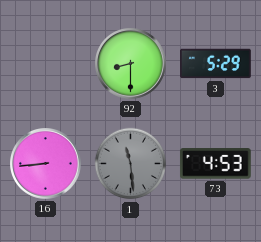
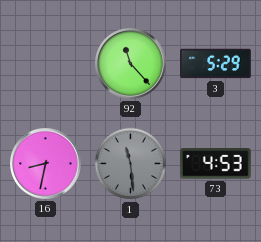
92: 8:30 -> 11:23 (131, 64)
16: 8:44 -> 8:32 (46, 164)
